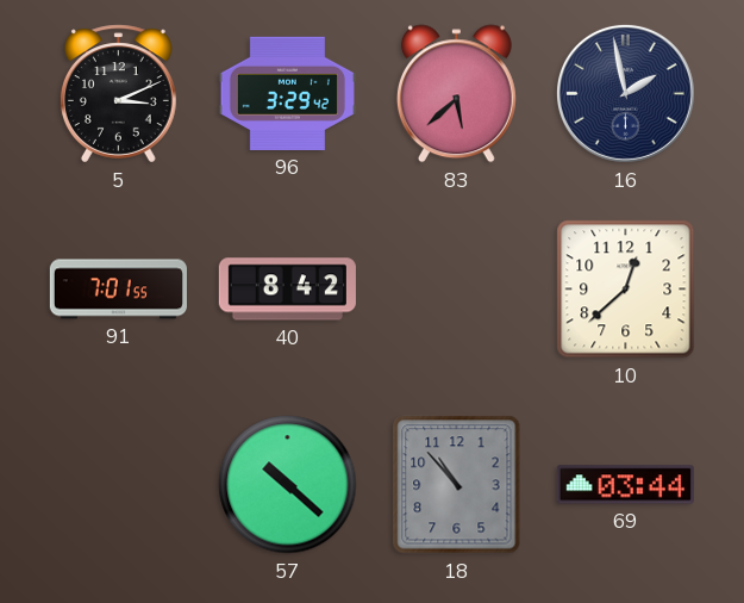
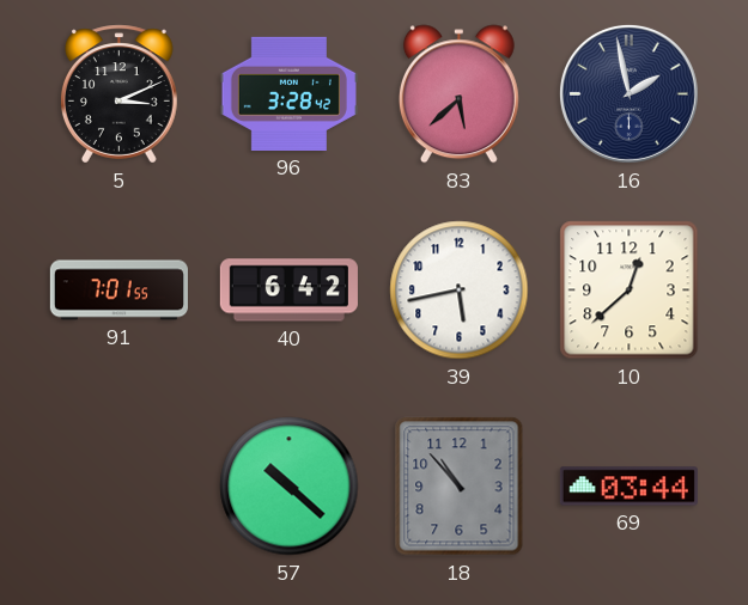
96: 3:29 -> 3:28 (288, 93)
40: 8:42 -> 6:42 (288, 291)
39: none -> 5:43 (460, 291)
